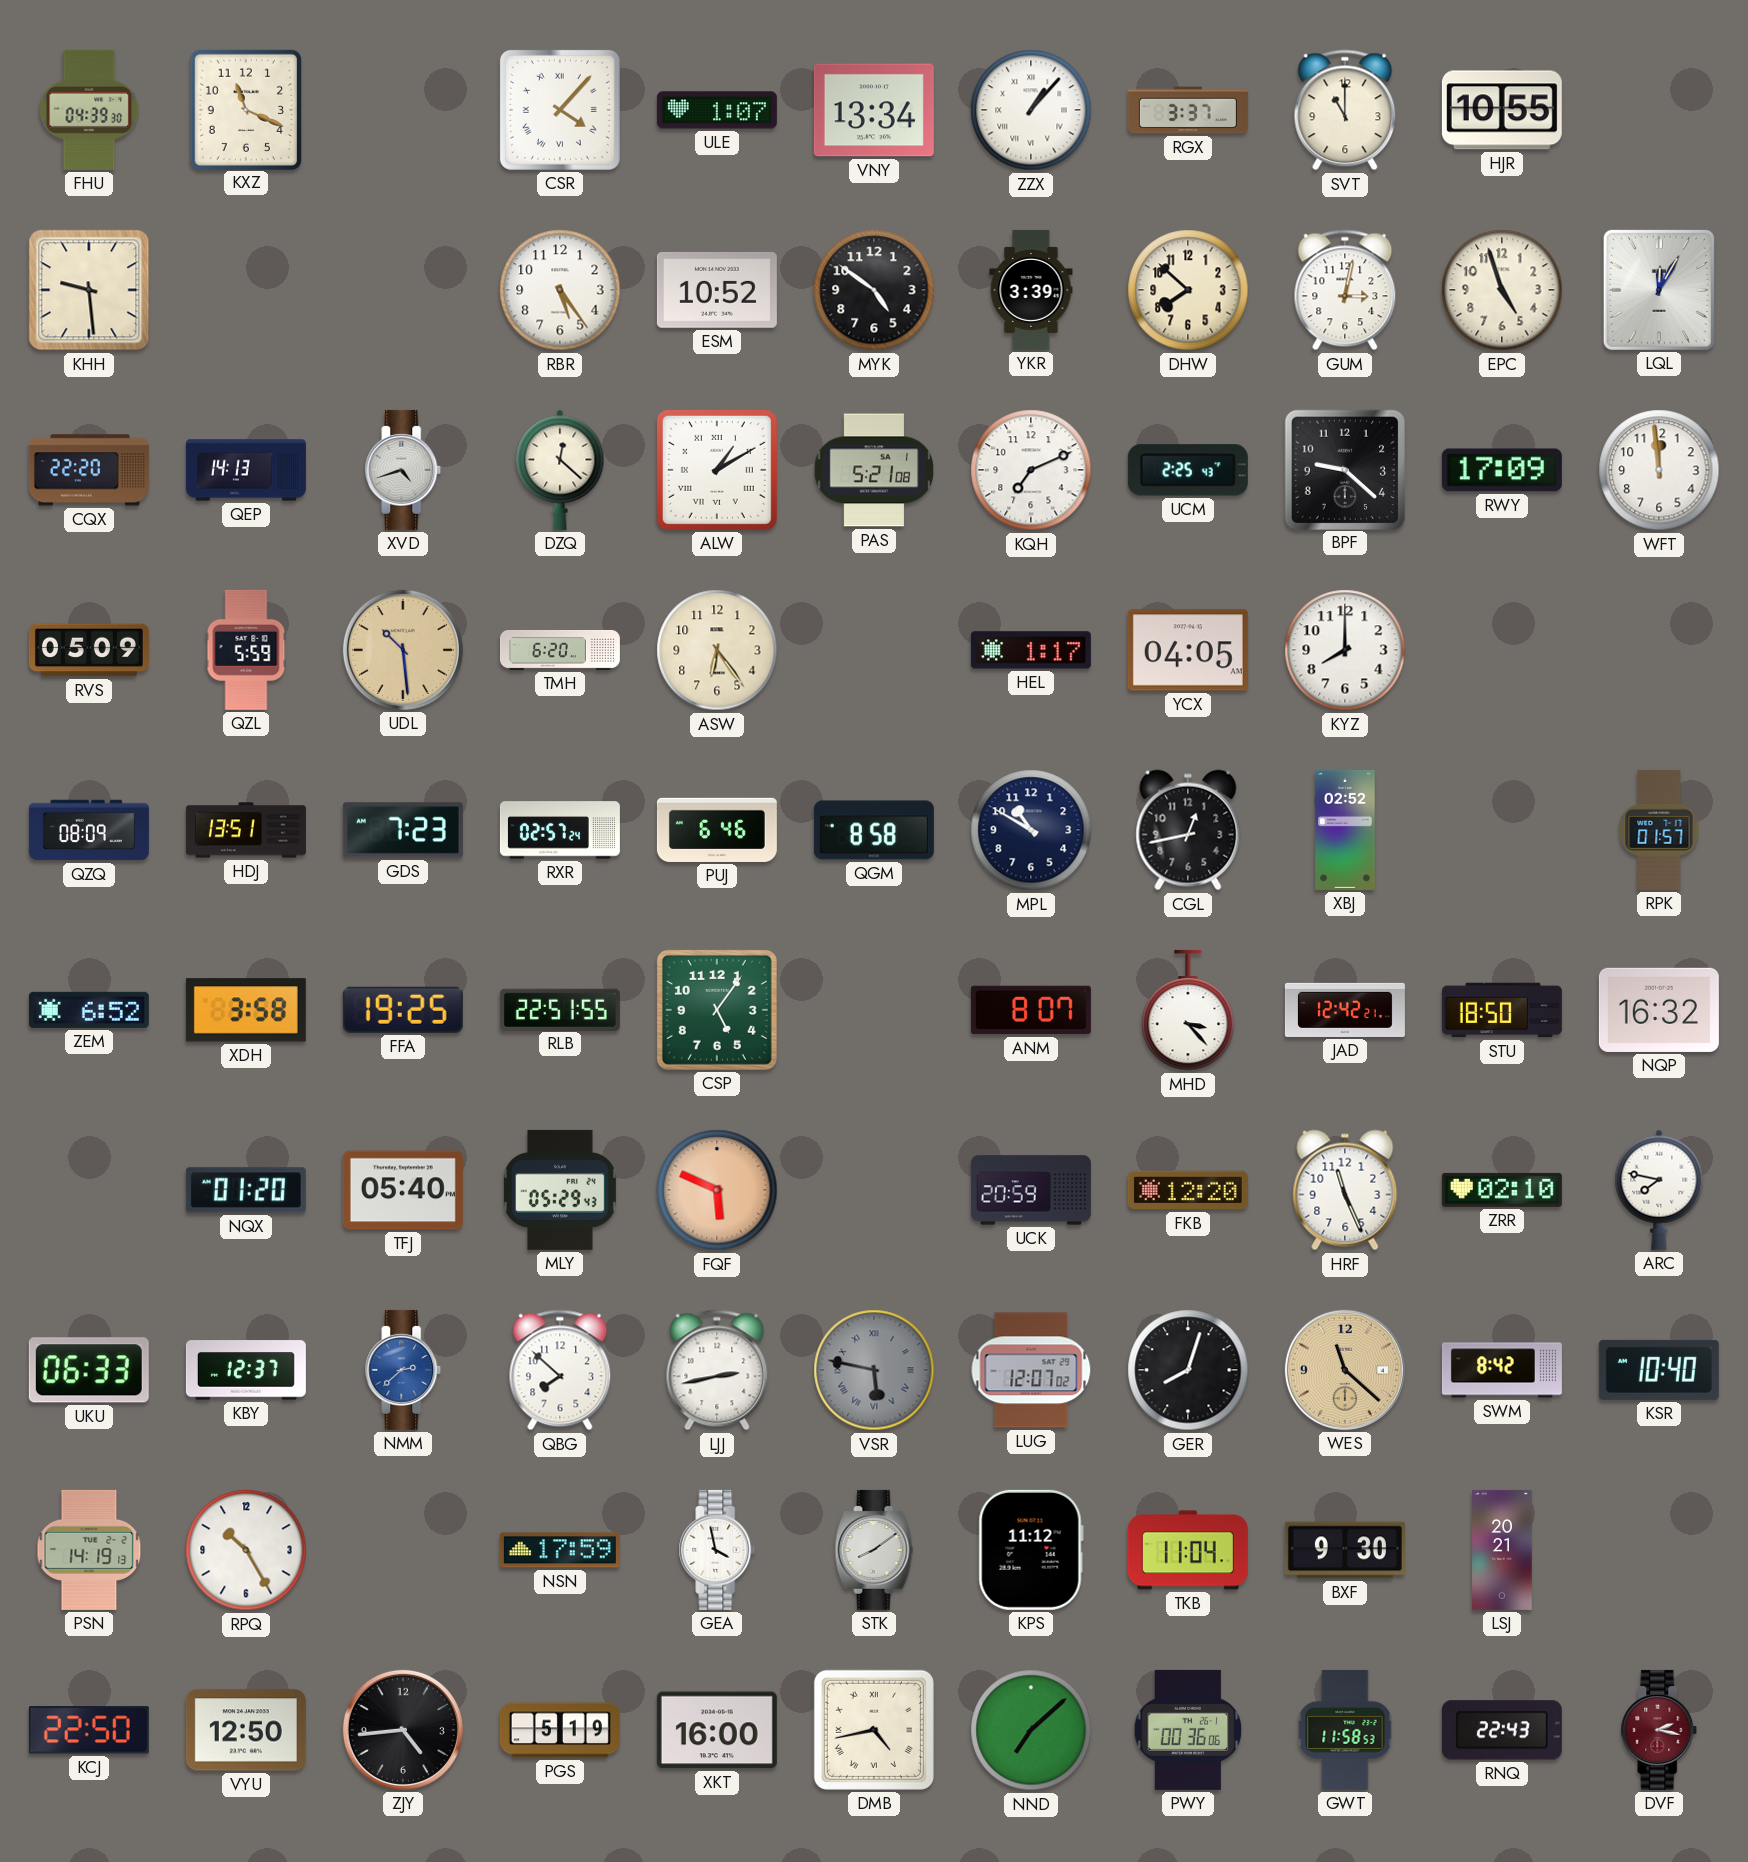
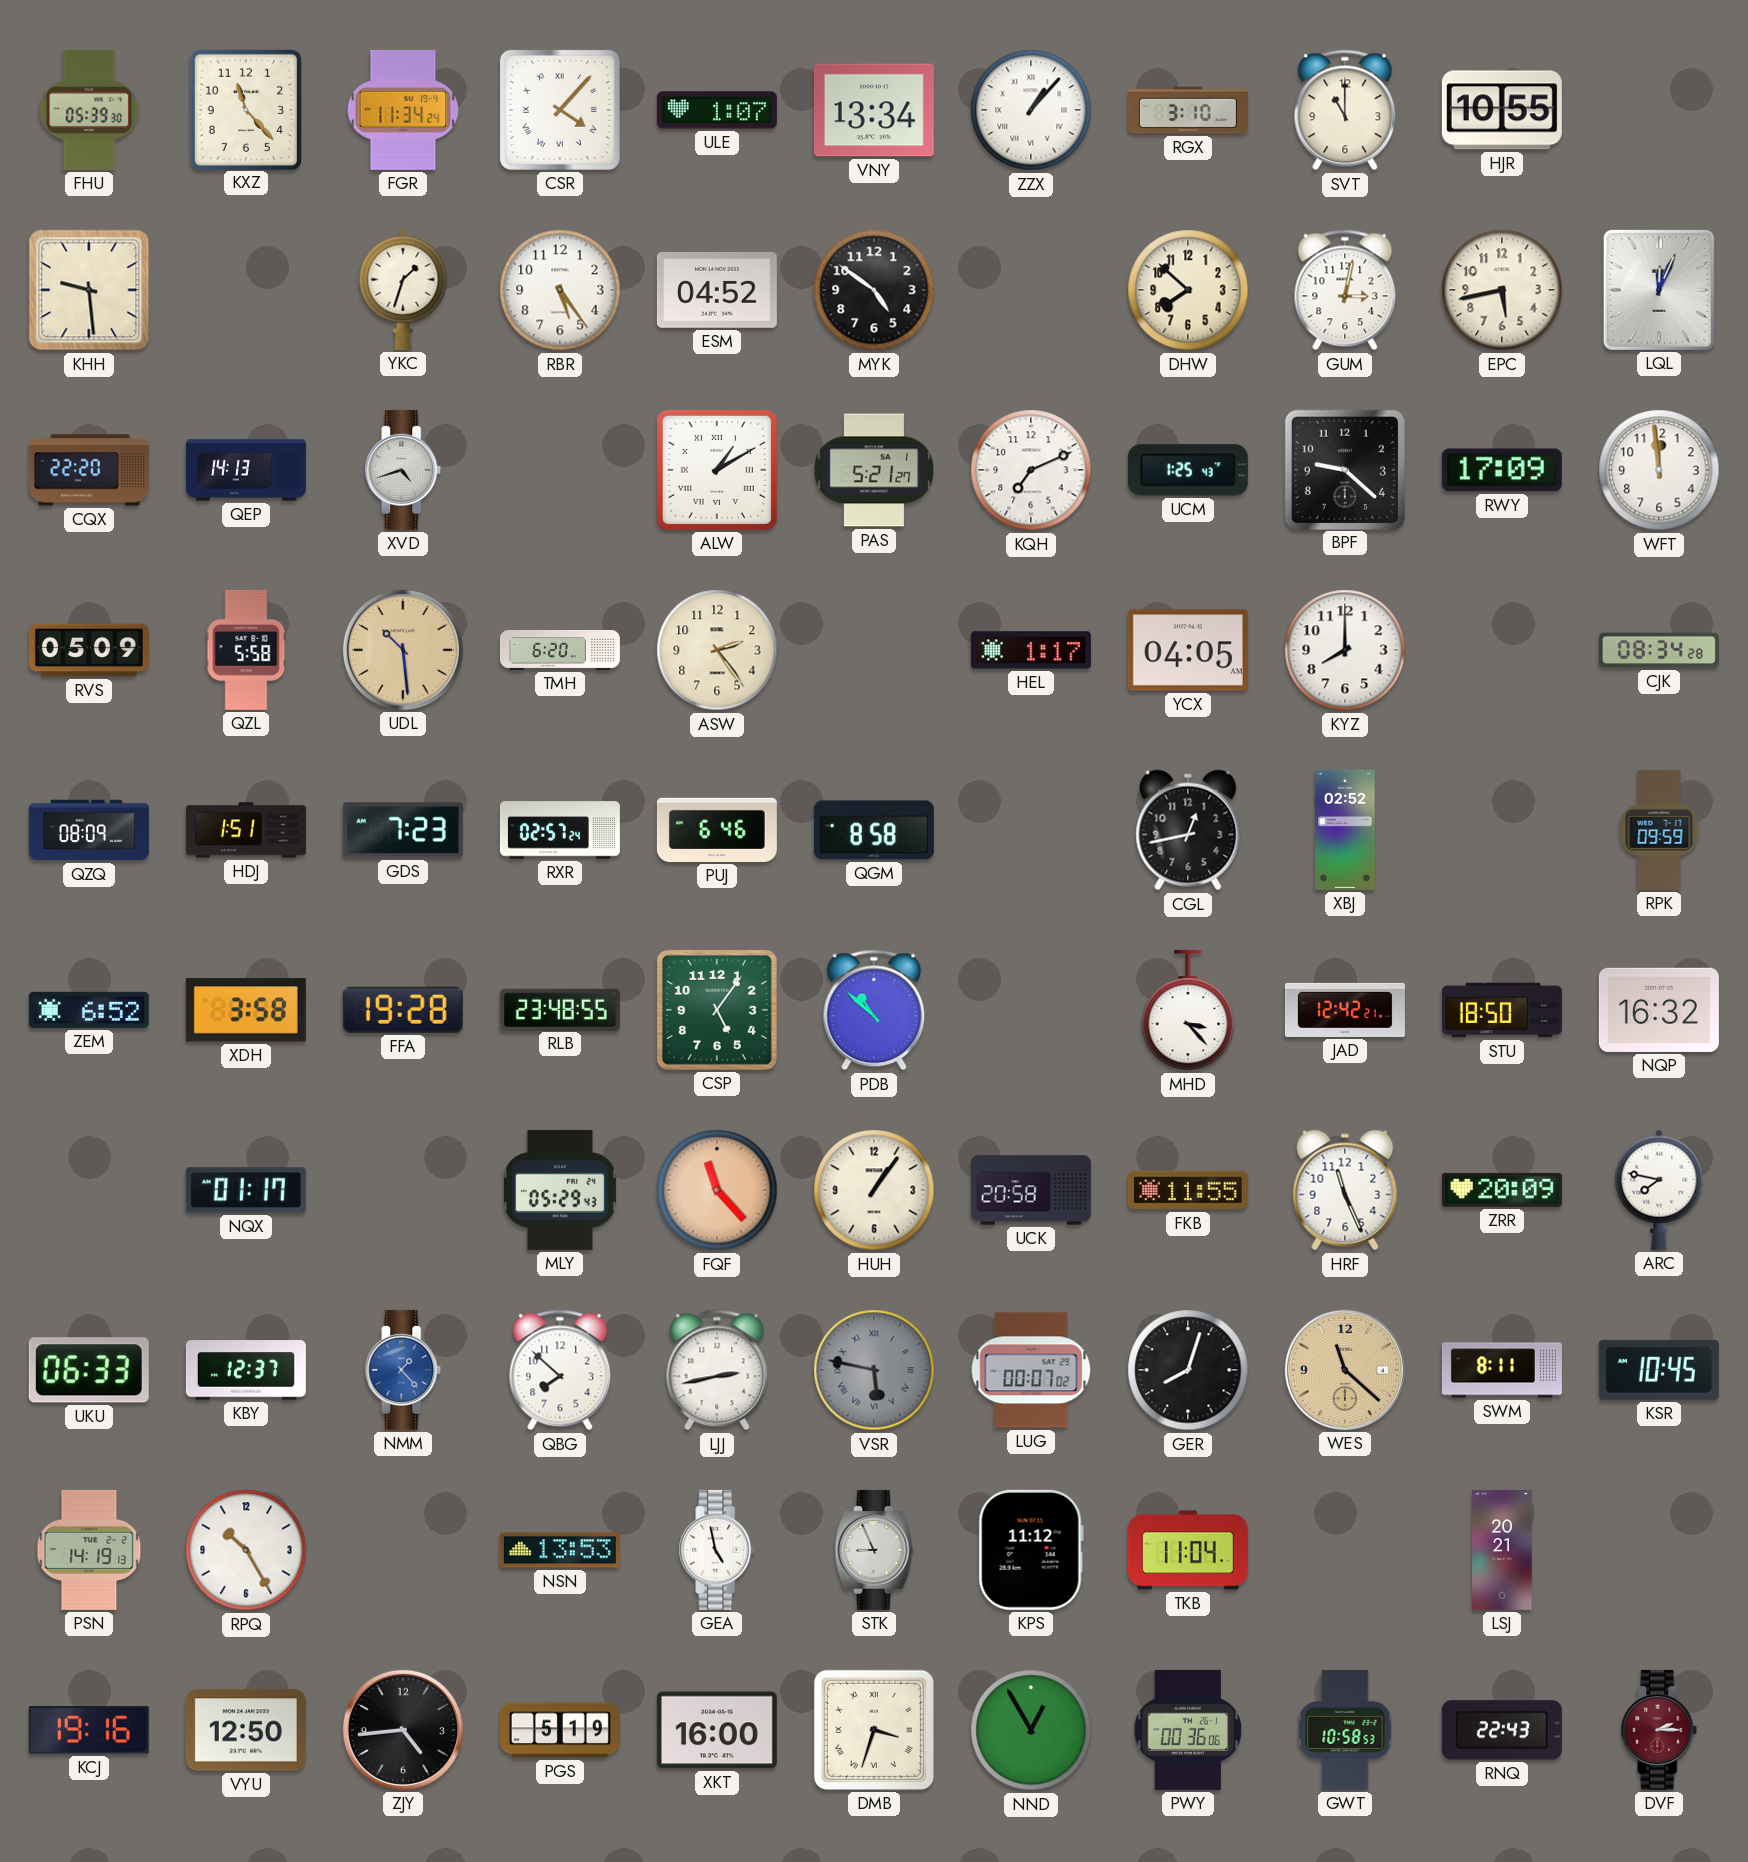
FHU: 04:39 -> 05:39 (89, 110)
KXZ: 11:19 -> 11:23 (246, 109)
FGR: none -> 11:34 (403, 110)
RGX: 3:37 -> 3:10 (1188, 110)
YKC: none -> 1:33 (403, 290)
ESM: 10:52 -> 04:52 (717, 290)
YKR: 3:39 -> none (1031, 290)
EPC: 4:57 -> 5:43 (1502, 290)
LQL: 12:05 -> 12:04 (1659, 290)
DZQ: 12:22 -> none (560, 470)
PAS: 5:21:08 -> 5:21:27 (873, 470)
UCM: 2:25 -> 1:25 (1188, 470)
QZL: 5:59 -> 5:58 (246, 650)
ASW: 6:24 -> 2:24 (717, 650)
CJK: none -> 08:34 (1659, 650)
HDJ: 13:51 -> 1:51 (246, 830)
MPL: 10:50 -> none (1031, 830)
RPK: 01:57 -> 09:59 (1659, 830)
FFA: 19:25 -> 19:28 (403, 1010)
RLB: 22:51 -> 23:48 (560, 1009)
PDB: none -> 10:52 (874, 1010)
ANM: 8:07 -> none (1031, 1010)
NQX: 01:20 -> 01:17 (246, 1190)
TFJ: 05:40 -> none (403, 1190)
FQF: 5:49 -> 11:23 (717, 1190)
HUH: none -> 1:06 (874, 1190)
UCK: 20:59 -> 20:58 (1031, 1190)
FKB: 12:20 -> 11:55 (1188, 1190)
ZRR: 02:10 -> 20:09 (1502, 1190)
NMM: 2:38 -> 1:23 (403, 1370)
LUG: 12:07 -> 00:07 (1031, 1370)
SWM: 8:42 -> 8:11 (1502, 1370)
KSR: 10:40 -> 10:45 (1659, 1370)
NSN: 17:59 -> 13:53 (560, 1550)
GEA: 3:58 -> 4:58 (717, 1550)
STK: 8:09 -> 8:56 (874, 1550)
BXF: 9:30 -> none (1345, 1550)
KCJ: 22:50 -> 19:16 (89, 1730)
DMB: 4:43 -> 3:33 (874, 1730)
NND: 7:08 -> 12:55 (1031, 1730)
GWT: 11:58 -> 10:58 (1345, 1730)
DVF: 2:17 -> 2:15 (1659, 1730)
